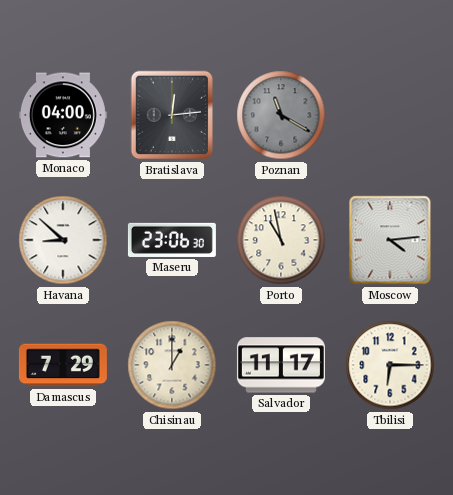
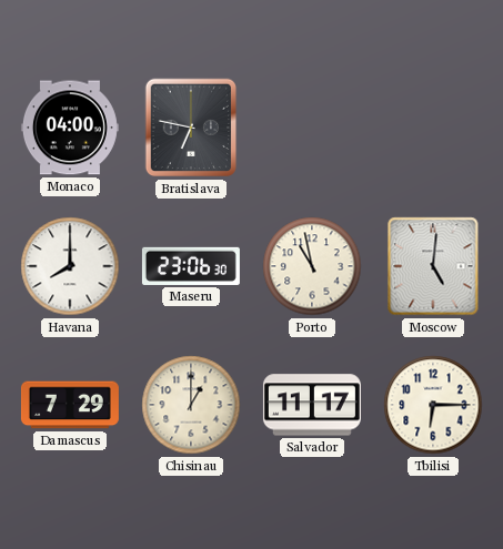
Bratislava: 12:14 -> 6:47 (191, 128)
Poznan: 11:20 -> none (281, 115)
Havana: 8:52 -> 8:00 (70, 266)
Moscow: 4:14 -> 5:01 (433, 266)
